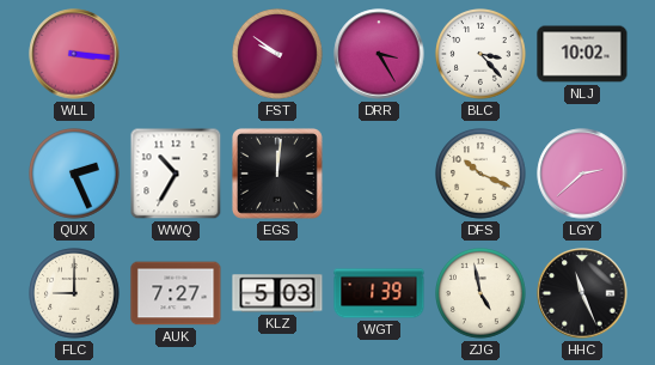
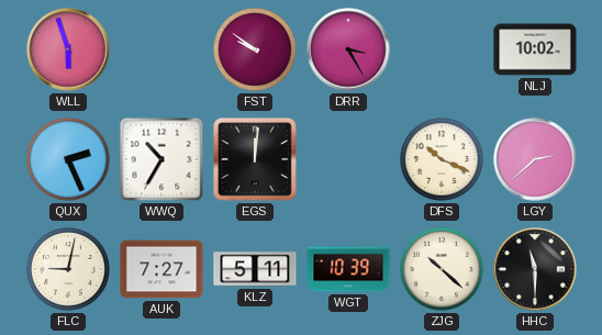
WLL: 3:16 -> 5:57 (68, 49)
BLC: 3:23 -> none (482, 55)
FLC: 9:00 -> 9:02 (69, 270)
KLZ: 5:03 -> 5:11 (255, 269)
WGT: 1:39 -> 10:39 (348, 269)
ZJG: 4:58 -> 10:22 (443, 270)
HHC: 11:26 -> 11:30 (535, 269)
